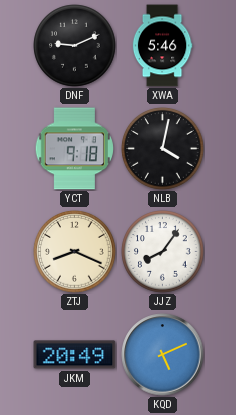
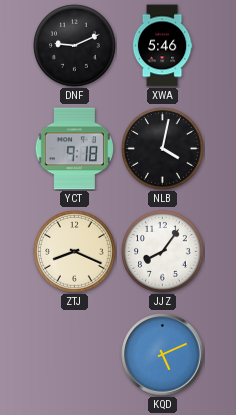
JKM: 20:49 -> none (75, 355)
